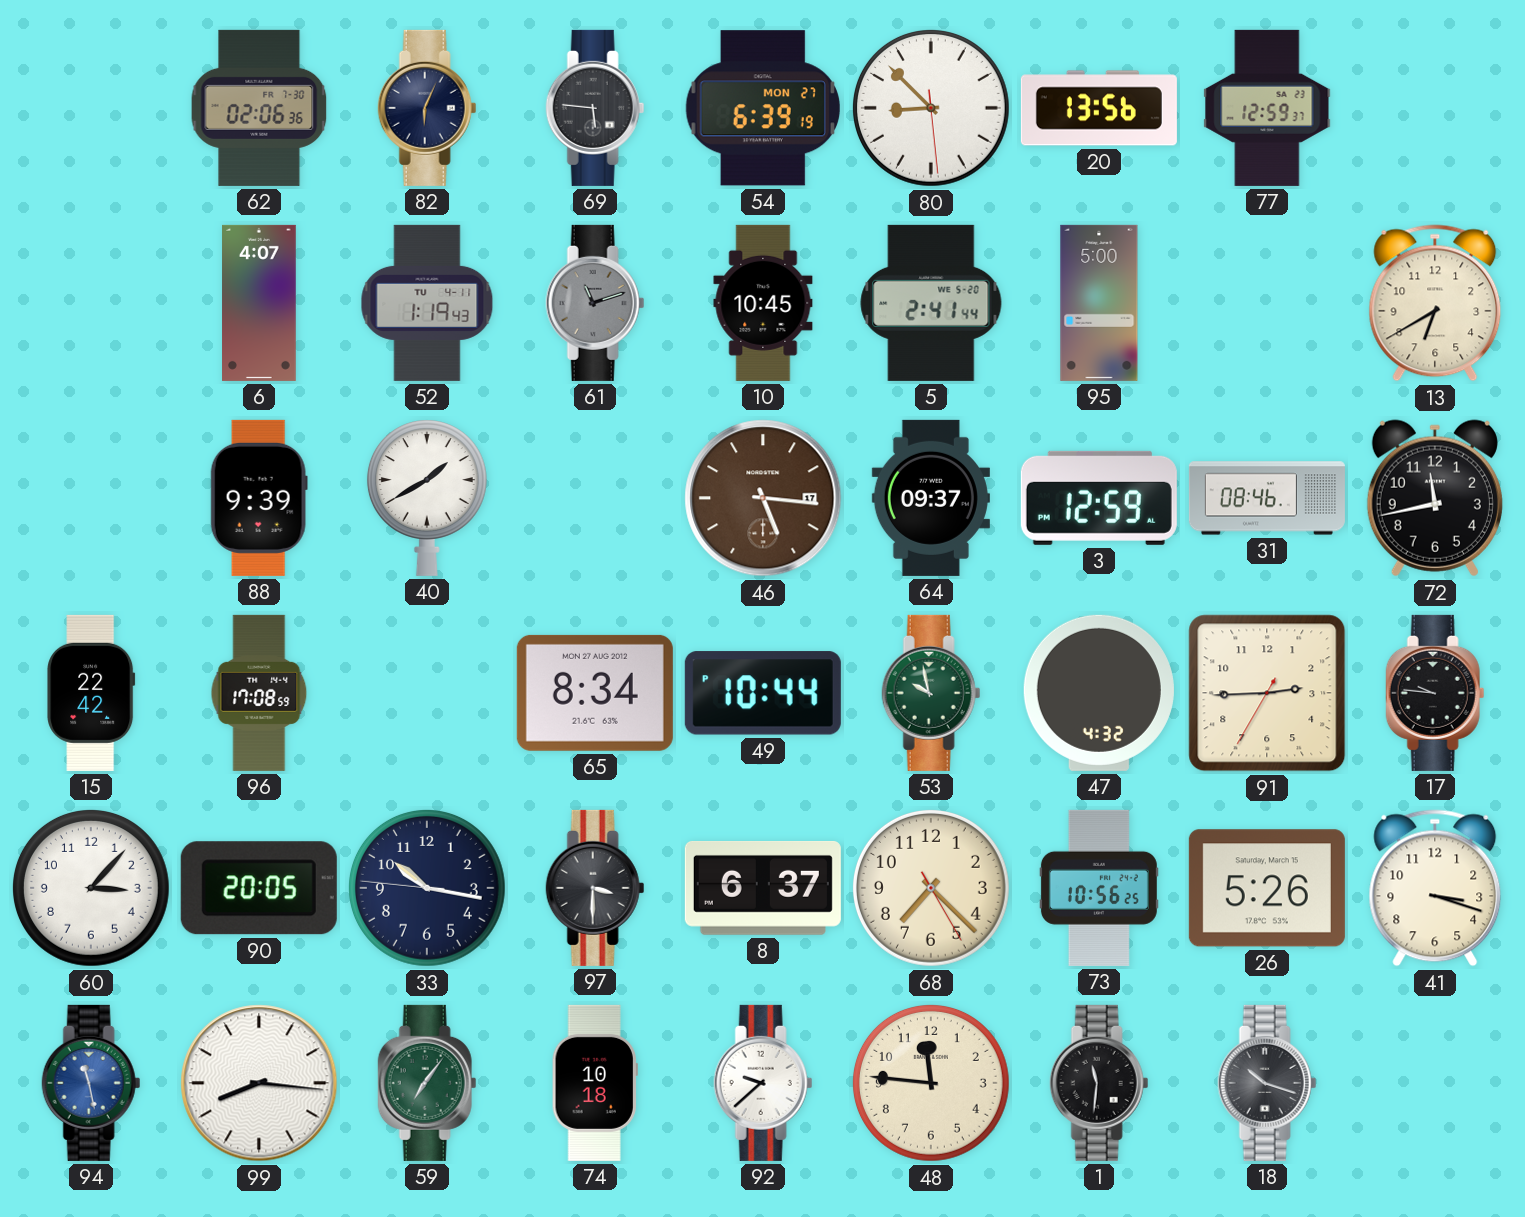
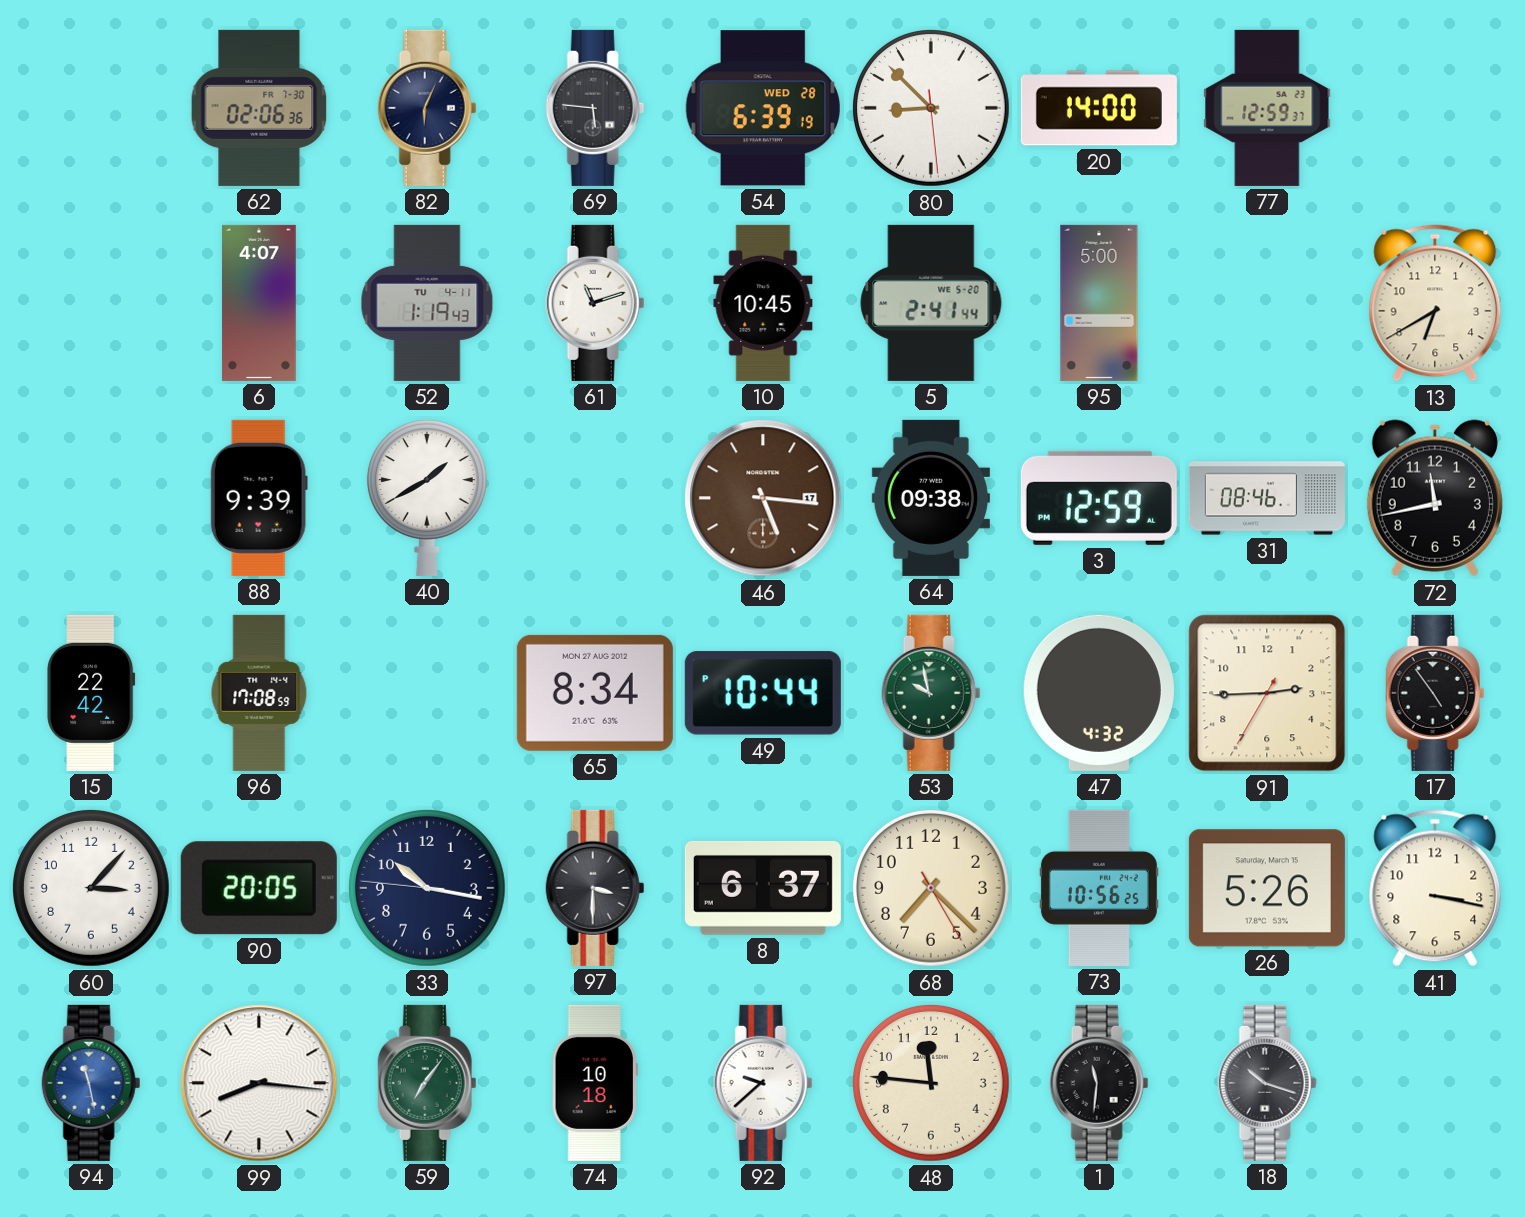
54 date: MON 27 -> WED 28 (763, 108)
20: 13:56 -> 14:00 (1099, 108)
61 dial: grey -> white (595, 303)
64: 09:37 -> 09:38 (931, 498)
17: 9:46 -> 4:54 (1435, 693)
41: 3:18 -> 3:17 (1435, 888)
